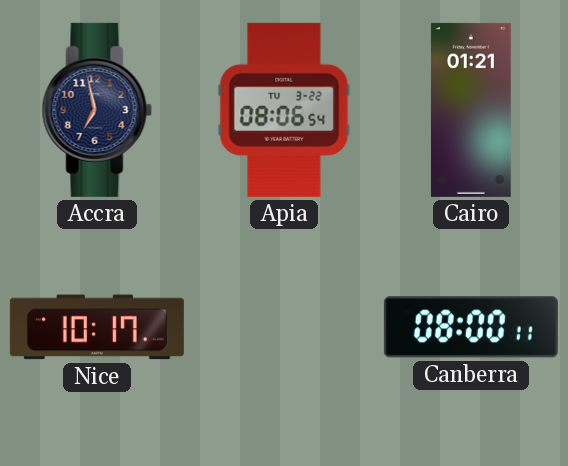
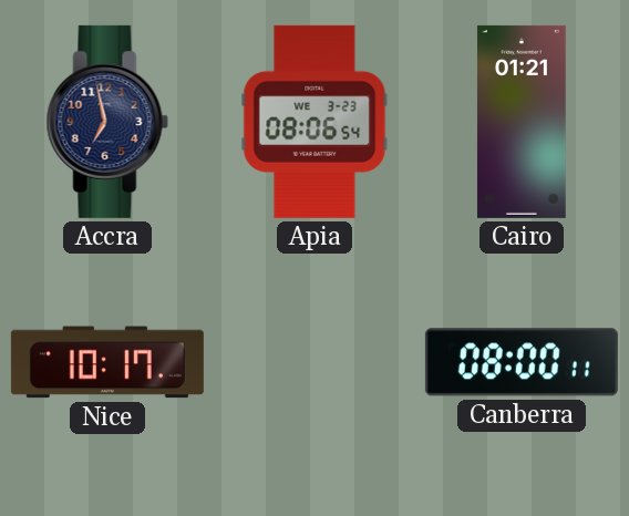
Apia date: TU 3-22 -> WE 3-23 (314, 122)
